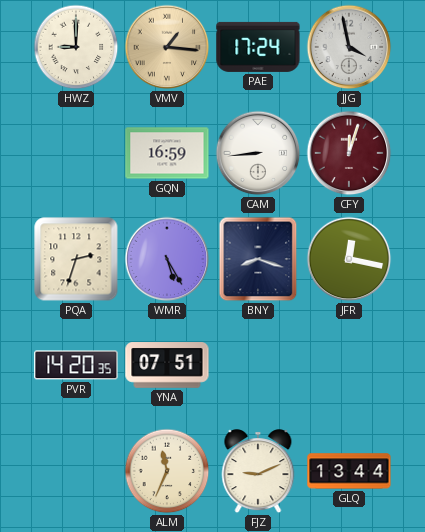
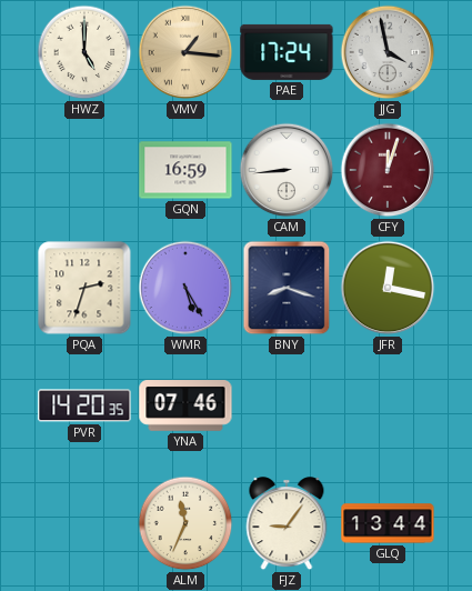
HWZ: 9:00 -> 5:00 (84, 52)
YNA: 07:51 -> 07:46 (185, 405)
FJZ: 9:11 -> 9:06 (287, 524)
